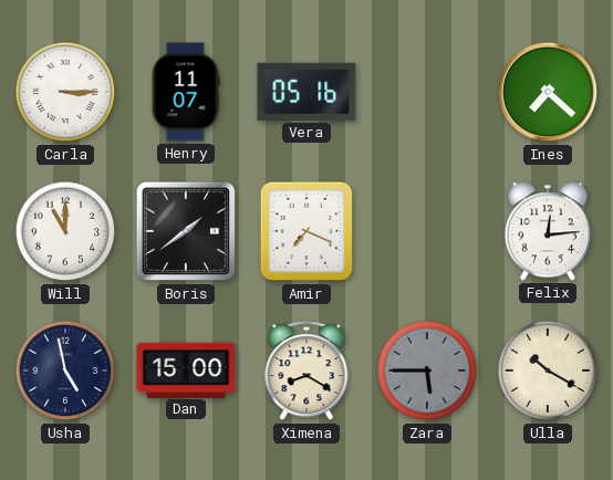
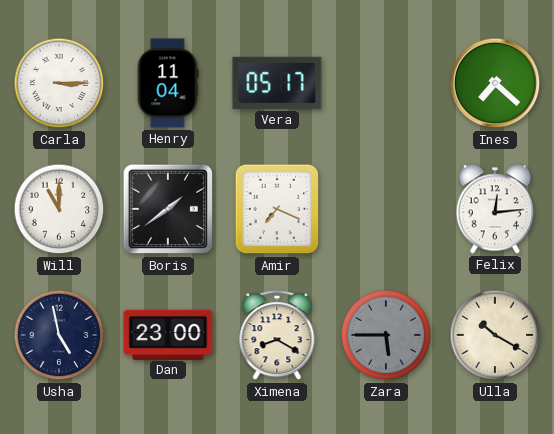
Henry: 11:07 -> 11:04 (168, 83)
Vera: 05:16 -> 05:17 (277, 83)
Dan: 15:00 -> 23:00 (168, 334)
